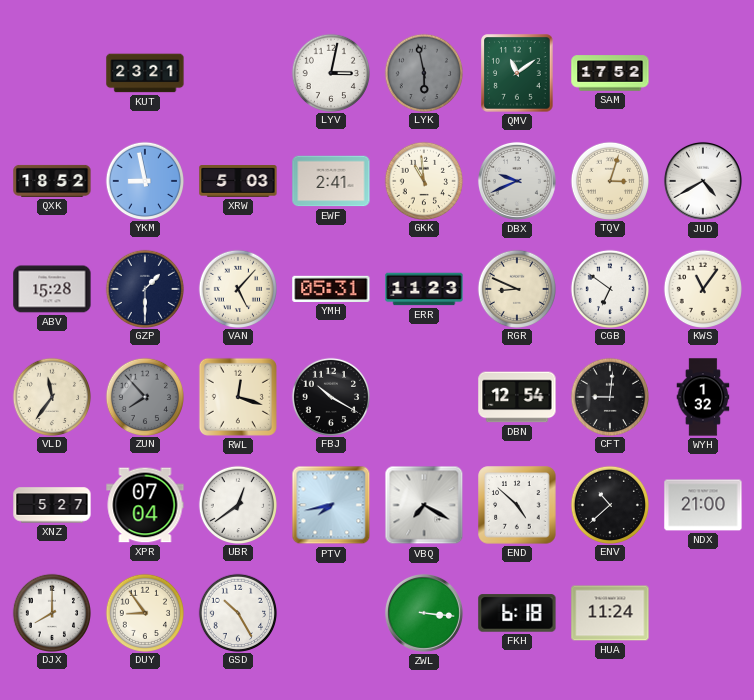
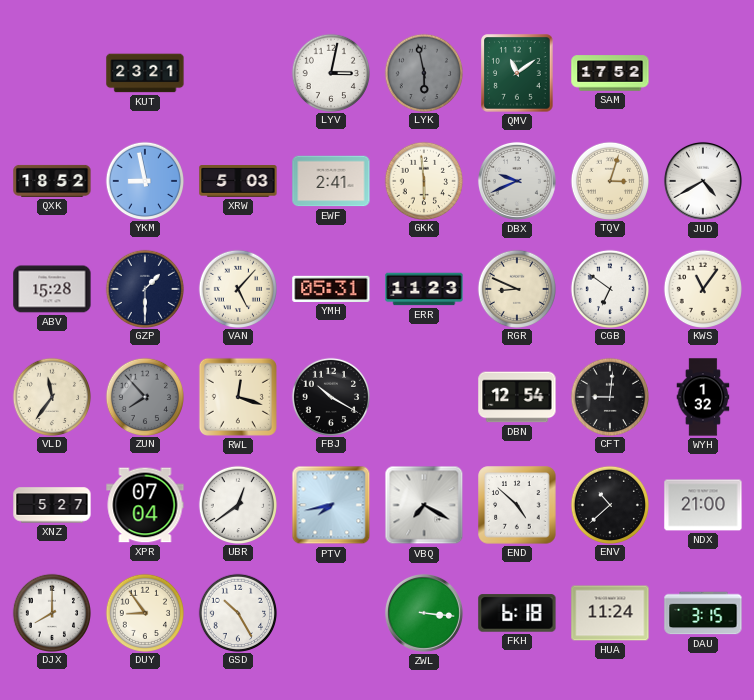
GKK: 10:59 -> 5:59 (423, 180)
DAU: none -> 3:15 (703, 613)
